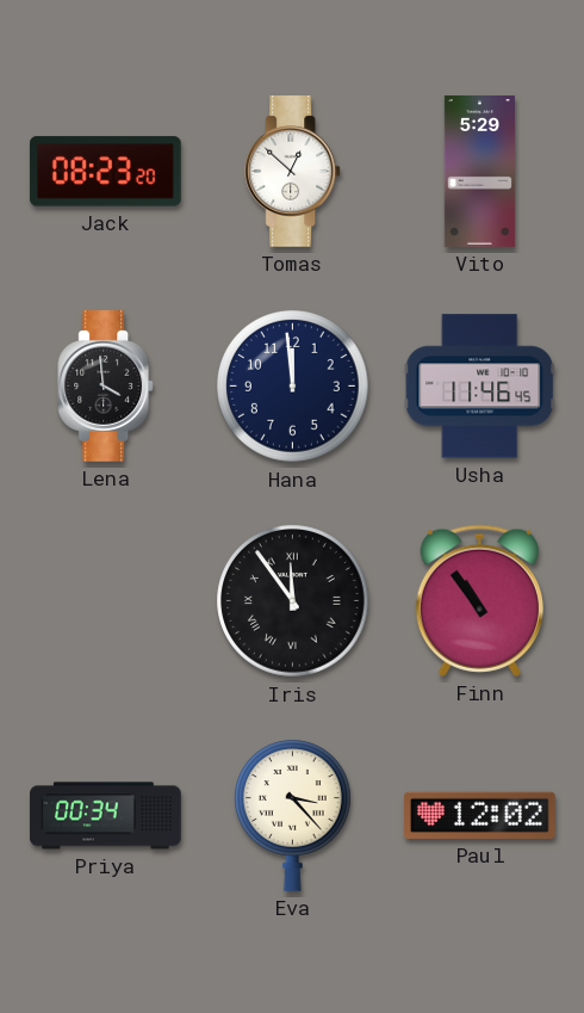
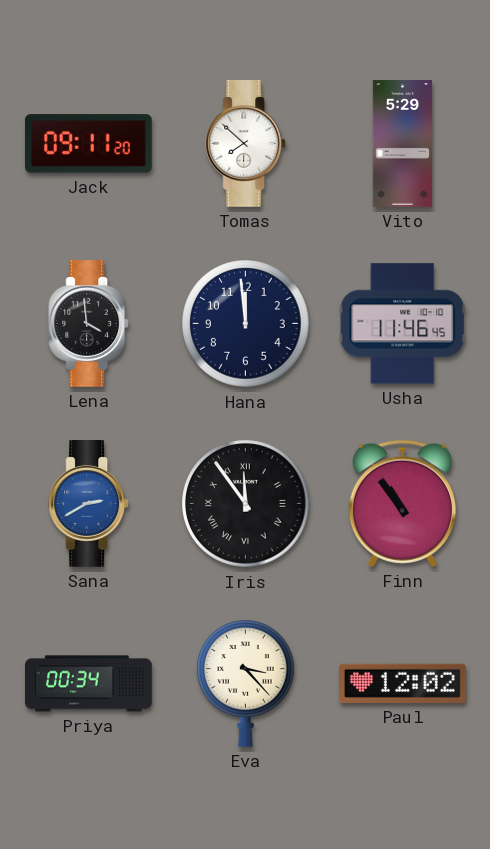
Jack: 08:23 -> 09:11 (88, 144)
Tomas: 12:52 -> 7:52 (246, 144)
Sana: none -> 2:40 (89, 504)
